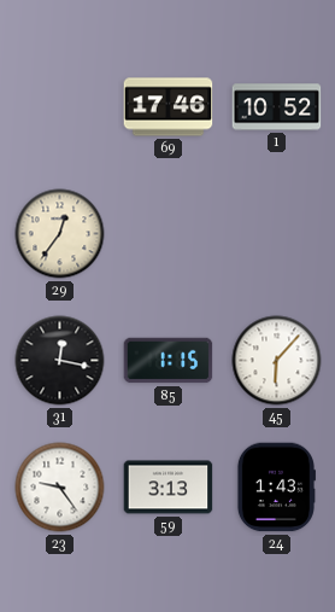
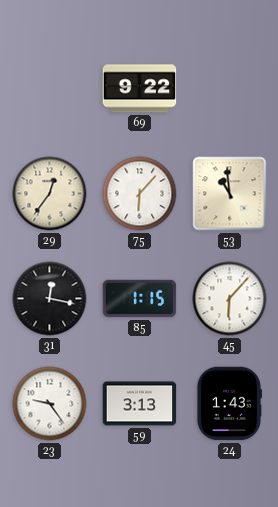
69: 17:46 -> 9:22 (140, 89)
1: 10:52 -> none (277, 107)
75: none -> 6:07 (140, 194)
53: none -> 10:59 (230, 194)
